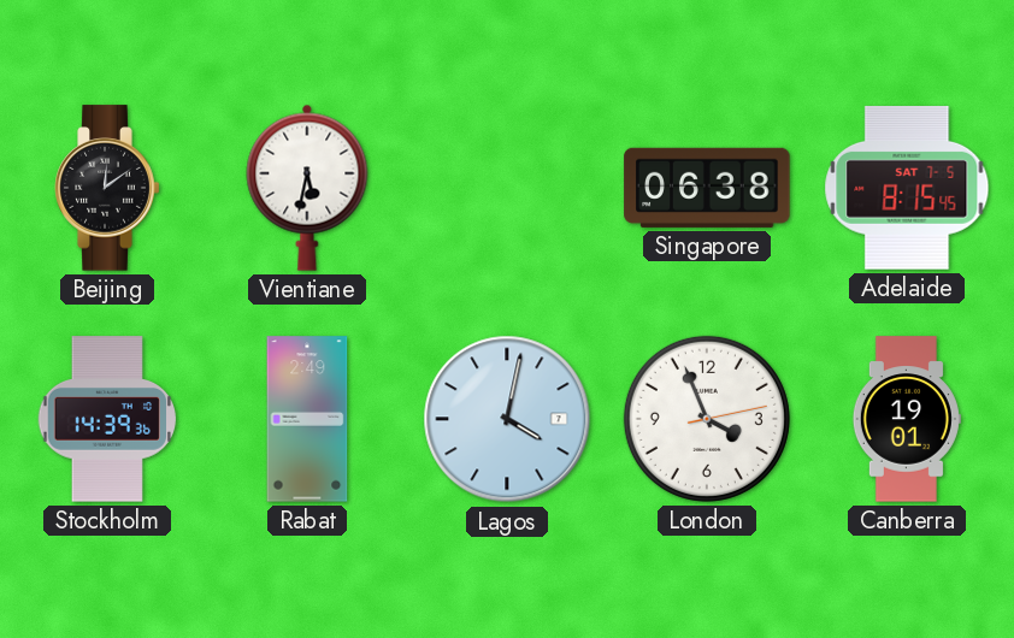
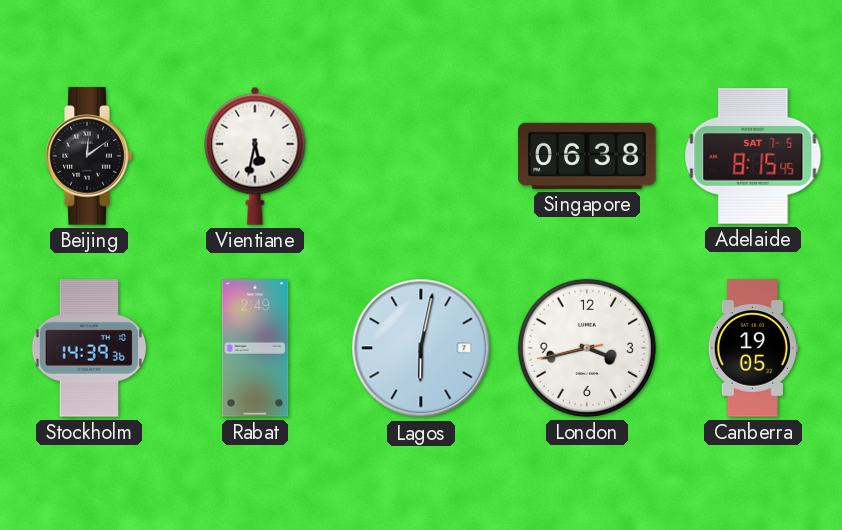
Lagos: 4:02 -> 6:02 (421, 348)
London: 3:56 -> 3:42 (587, 348)
Canberra: 19:01 -> 19:05 (753, 348)
